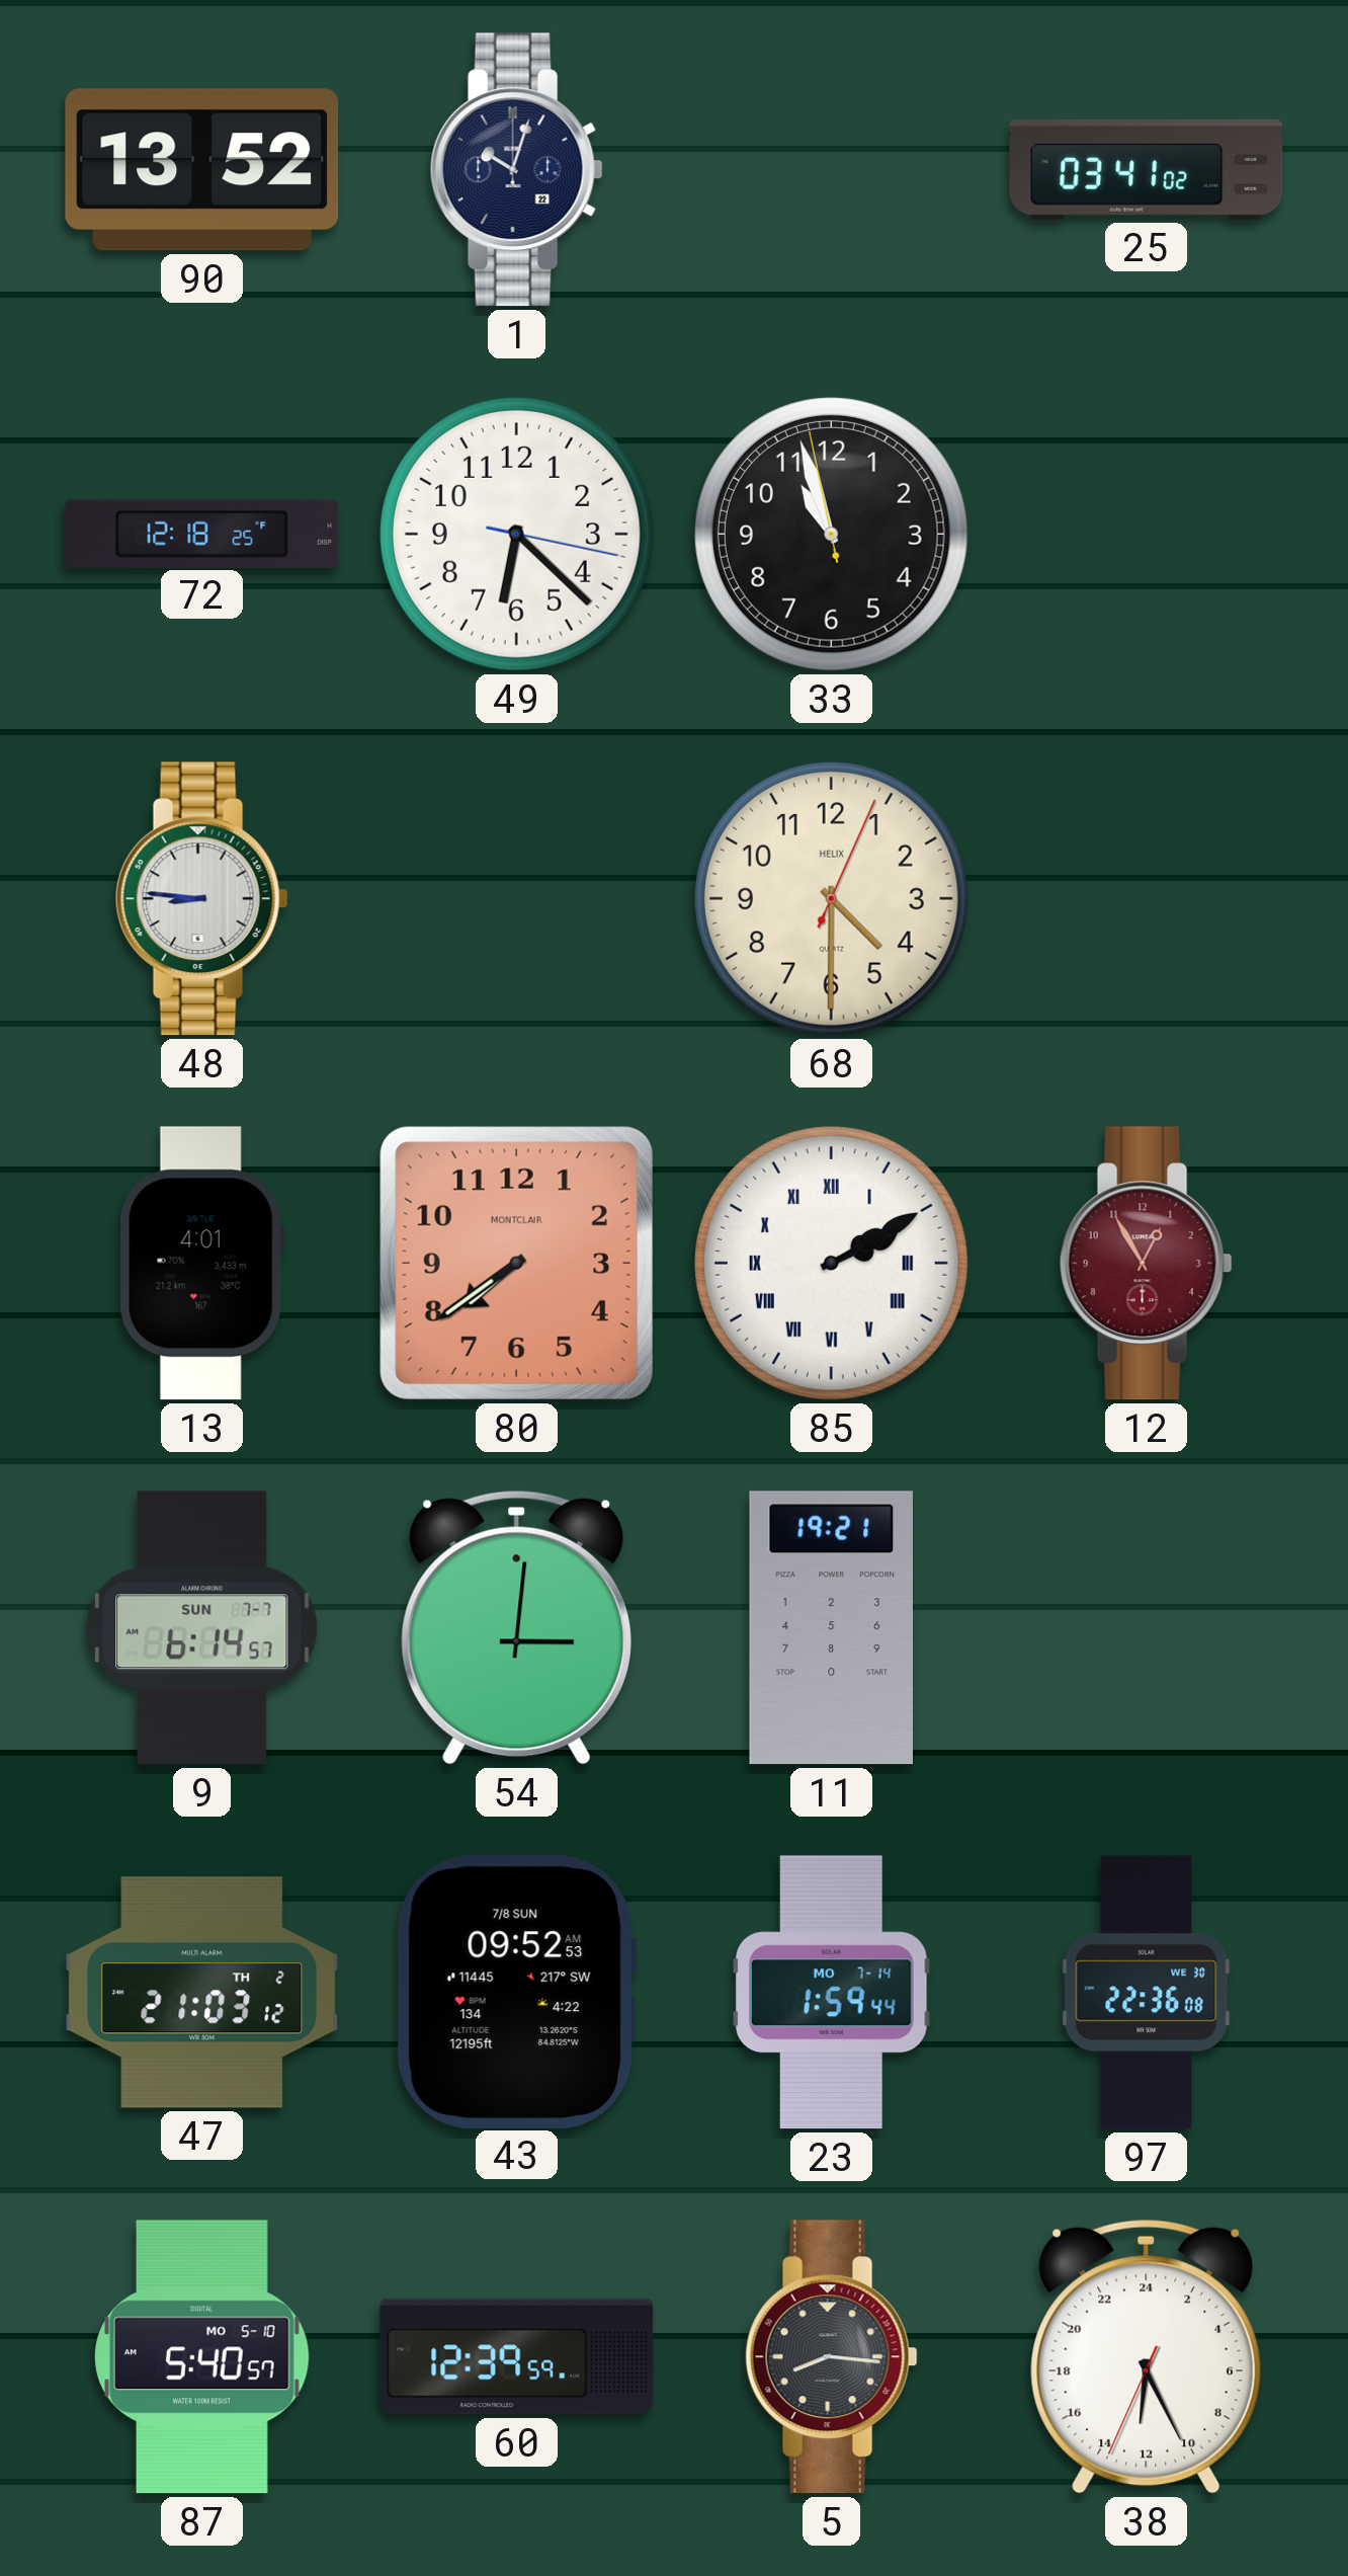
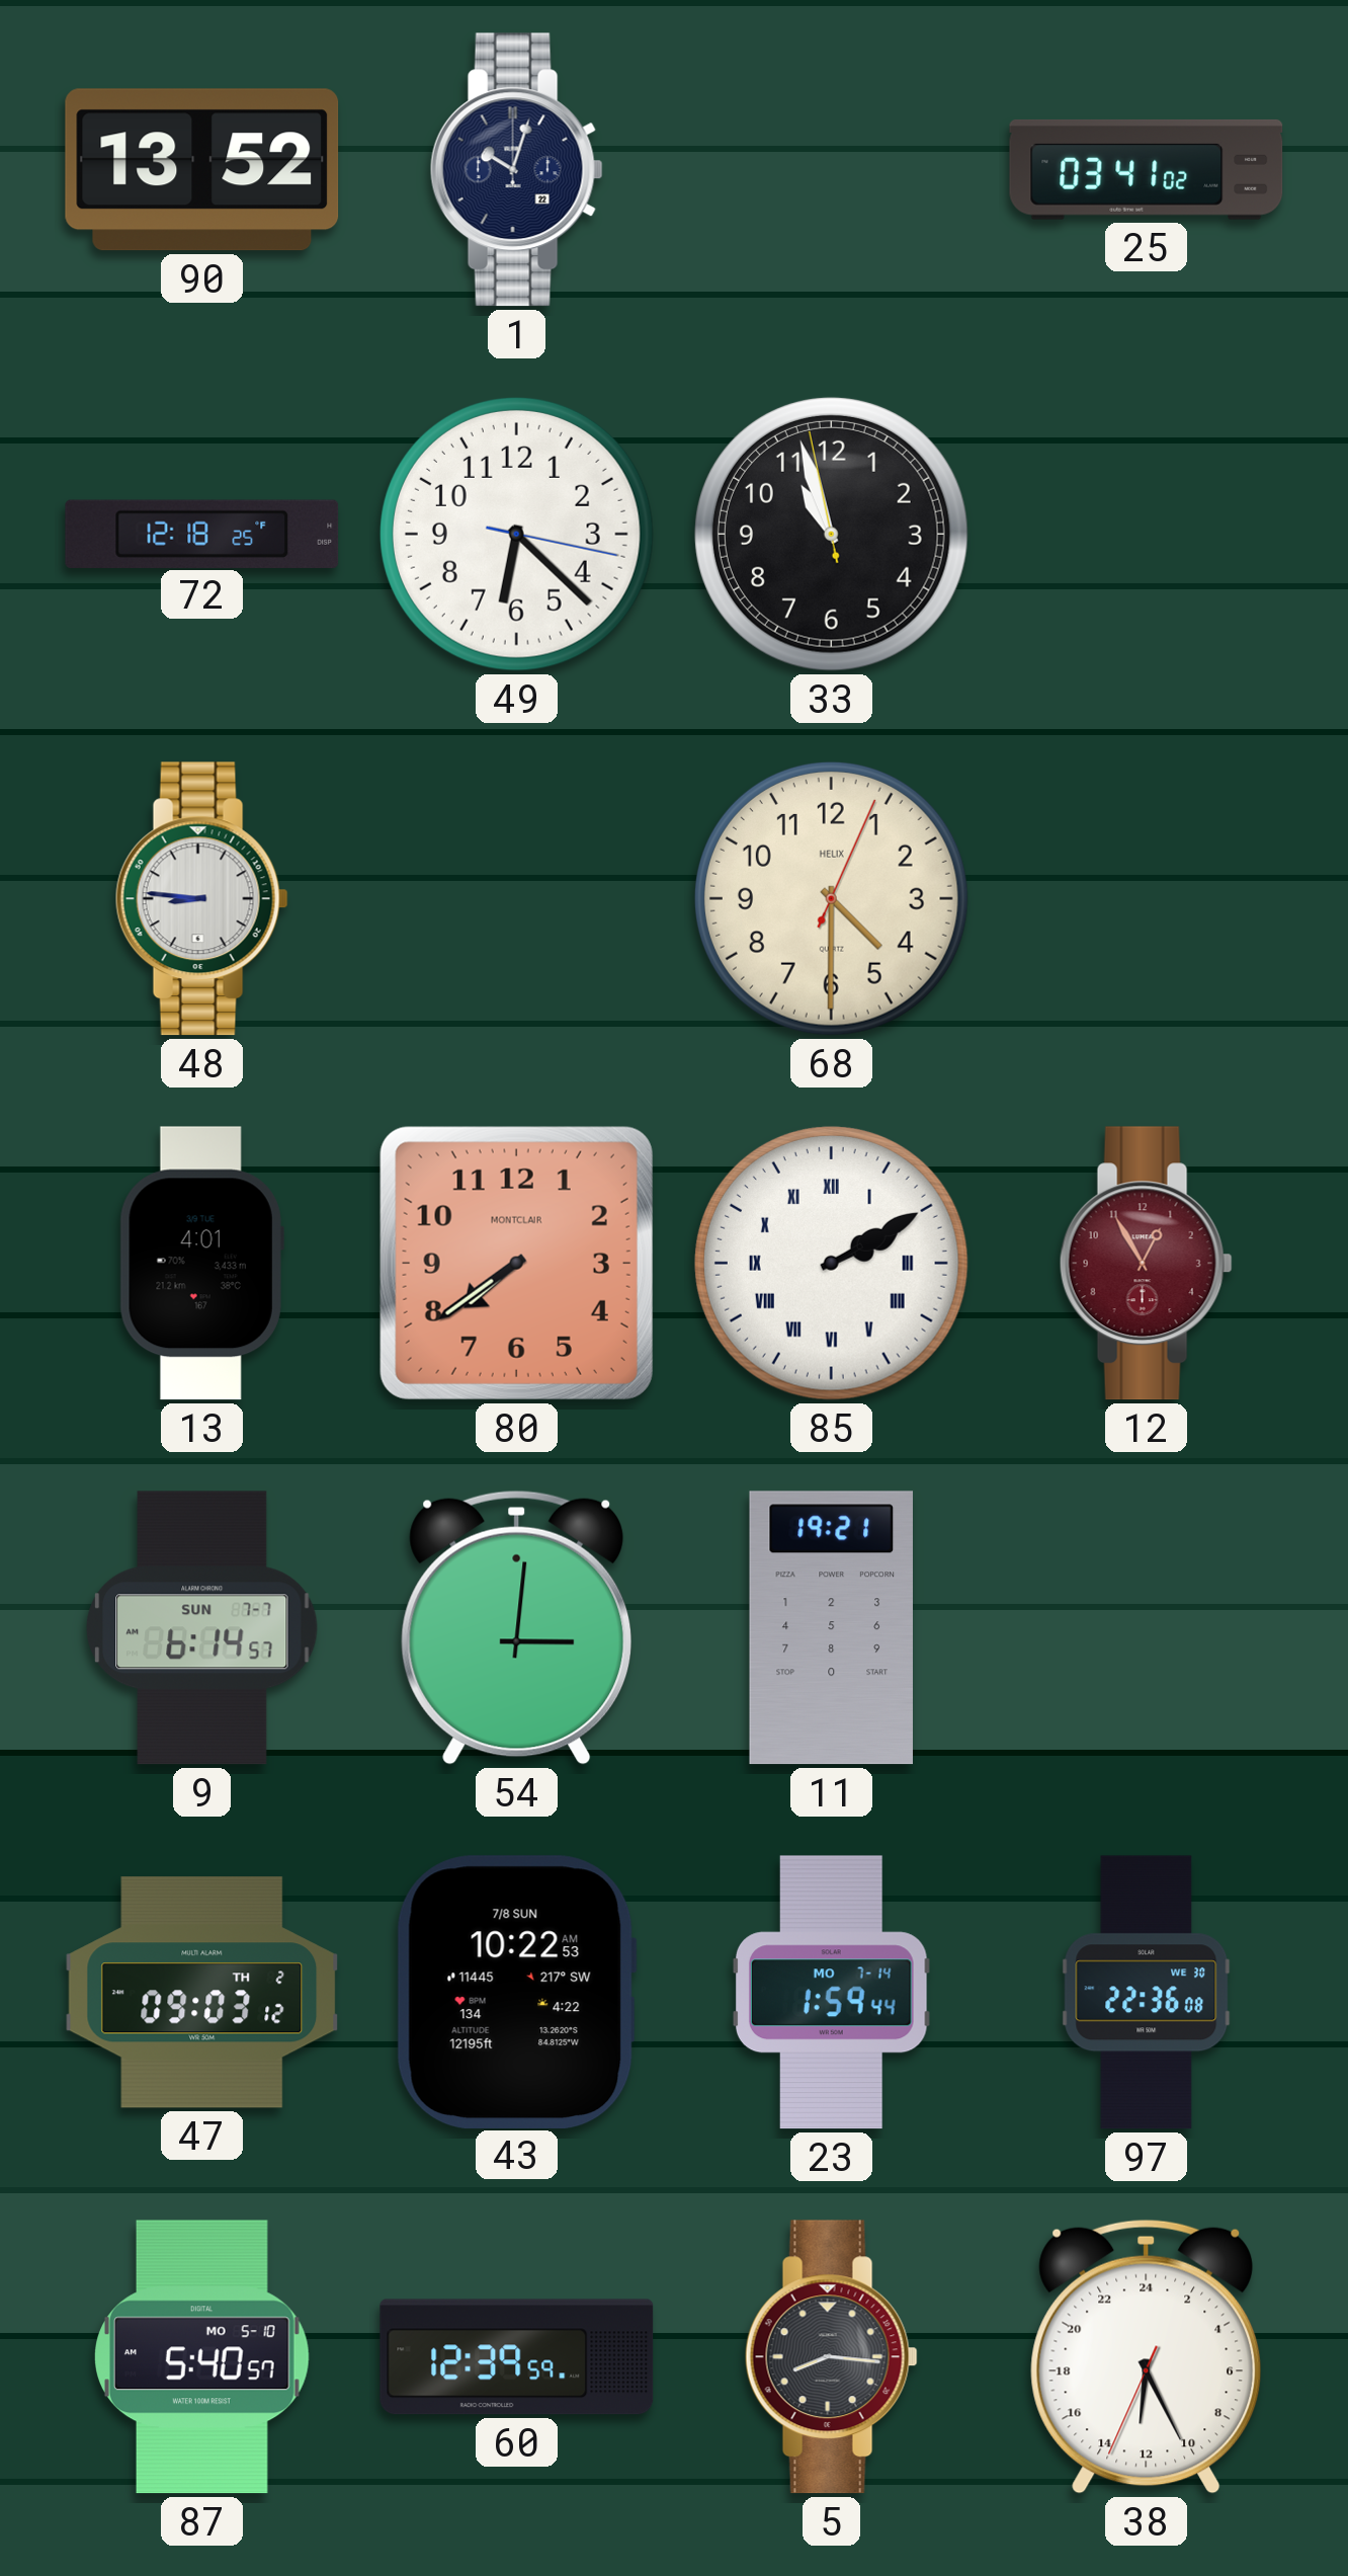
47: 21:03 -> 09:03 (202, 1993)
43: 09:52 -> 10:22 (516, 1992)
